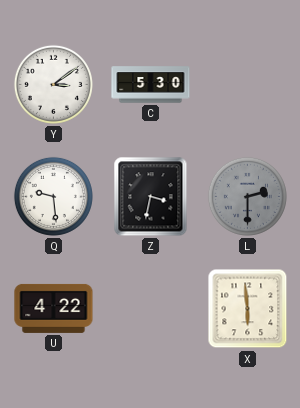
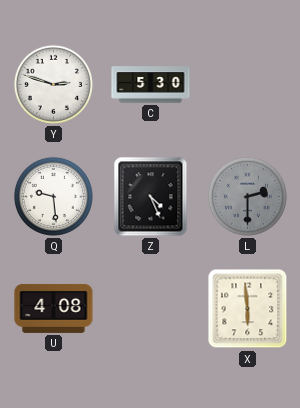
Y: 3:09 -> 2:48 (53, 84)
Z: 3:32 -> 4:26 (151, 197)
U: 4:22 -> 4:08 (54, 308)
